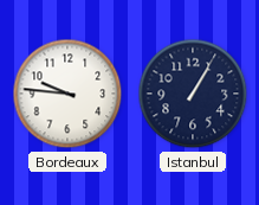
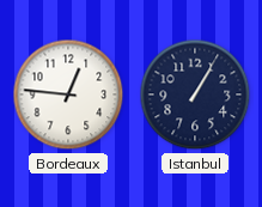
Bordeaux: 9:46 -> 12:46 (68, 95)
